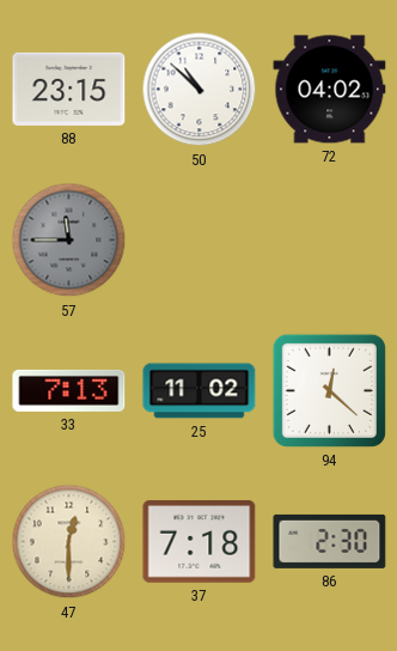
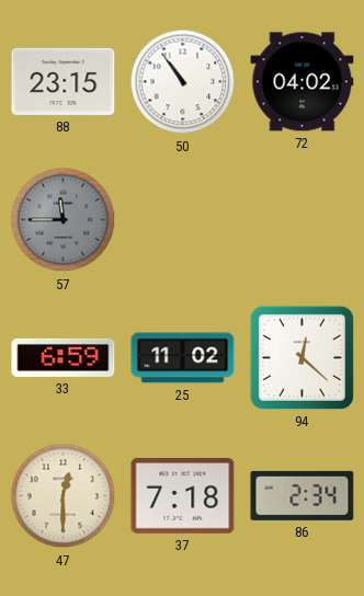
50: 10:52 -> 10:54 (183, 82)
33: 7:13 -> 6:59 (64, 357)
86: 2:30 -> 2:34 (303, 495)
